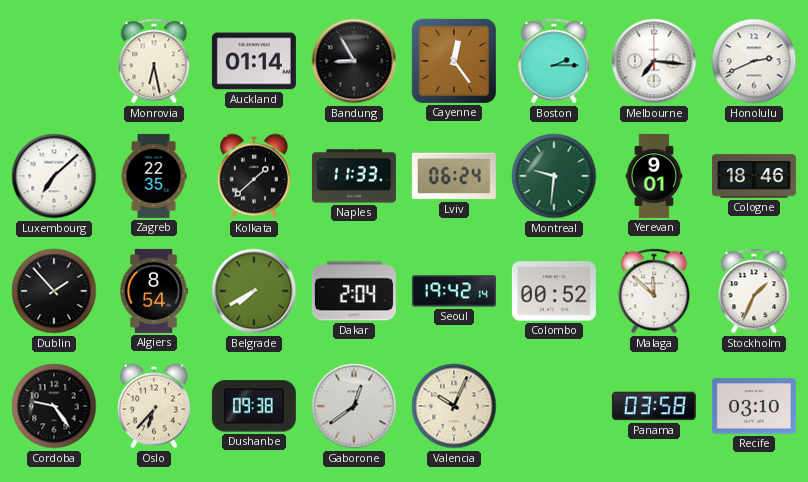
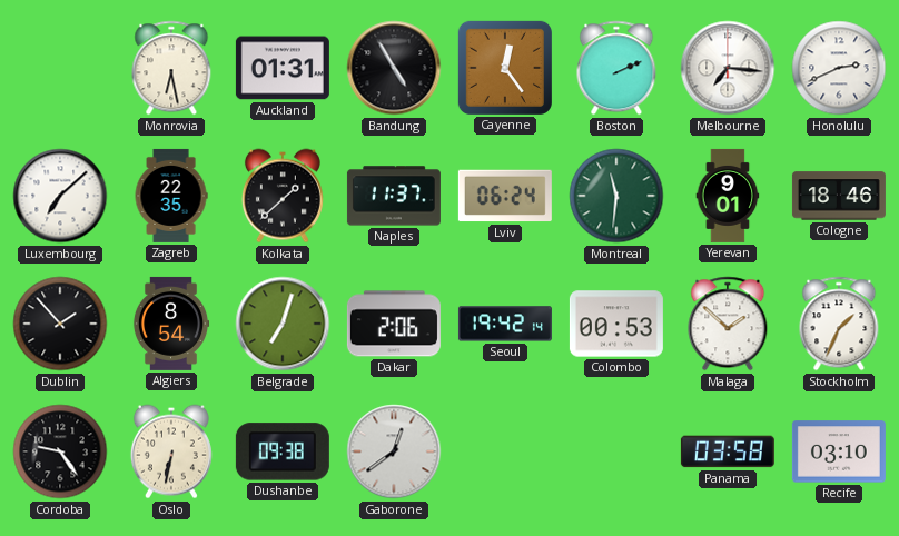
Auckland: 01:14 -> 01:31 (283, 68)
Bandung: 8:55 -> 4:55 (394, 68)
Boston: 2:15 -> 2:11 (616, 68)
Naples: 11:33 -> 11:37 (394, 196)
Montreal: 9:31 -> 11:31 (616, 196)
Belgrade: 7:40 -> 7:03 (283, 324)
Dakar: 2:04 -> 2:06 (394, 324)
Colombo: 00:52 -> 00:53 (616, 324)
Malaga: 11:52 -> 1:52 (728, 324)
Oslo: 6:37 -> 6:32 (171, 451)
Valencia: 10:04 -> none (454, 406)
